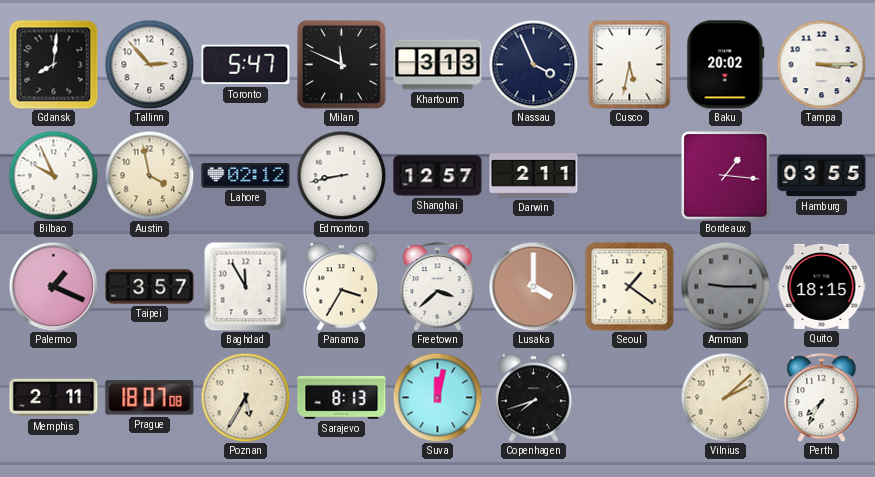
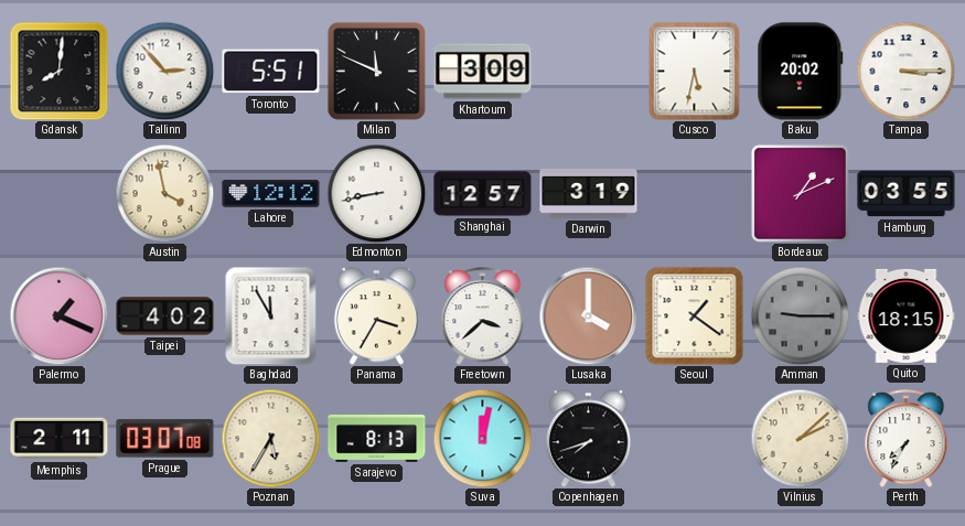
Toronto: 5:47 -> 5:51 (271, 72)
Khartoum: 3:13 -> 3:09 (483, 72)
Nassau: 3:56 -> none (533, 64)
Bilbao: 9:56 -> none (53, 175)
Lahore: 02:12 -> 12:12 (271, 194)
Darwin: 2:11 -> 3:19 (589, 194)
Bordeaux: 1:16 -> 1:11 (801, 194)
Taipei: 3:57 -> 4:02 (165, 316)
Prague: 18:07 -> 03:07 (165, 439)
